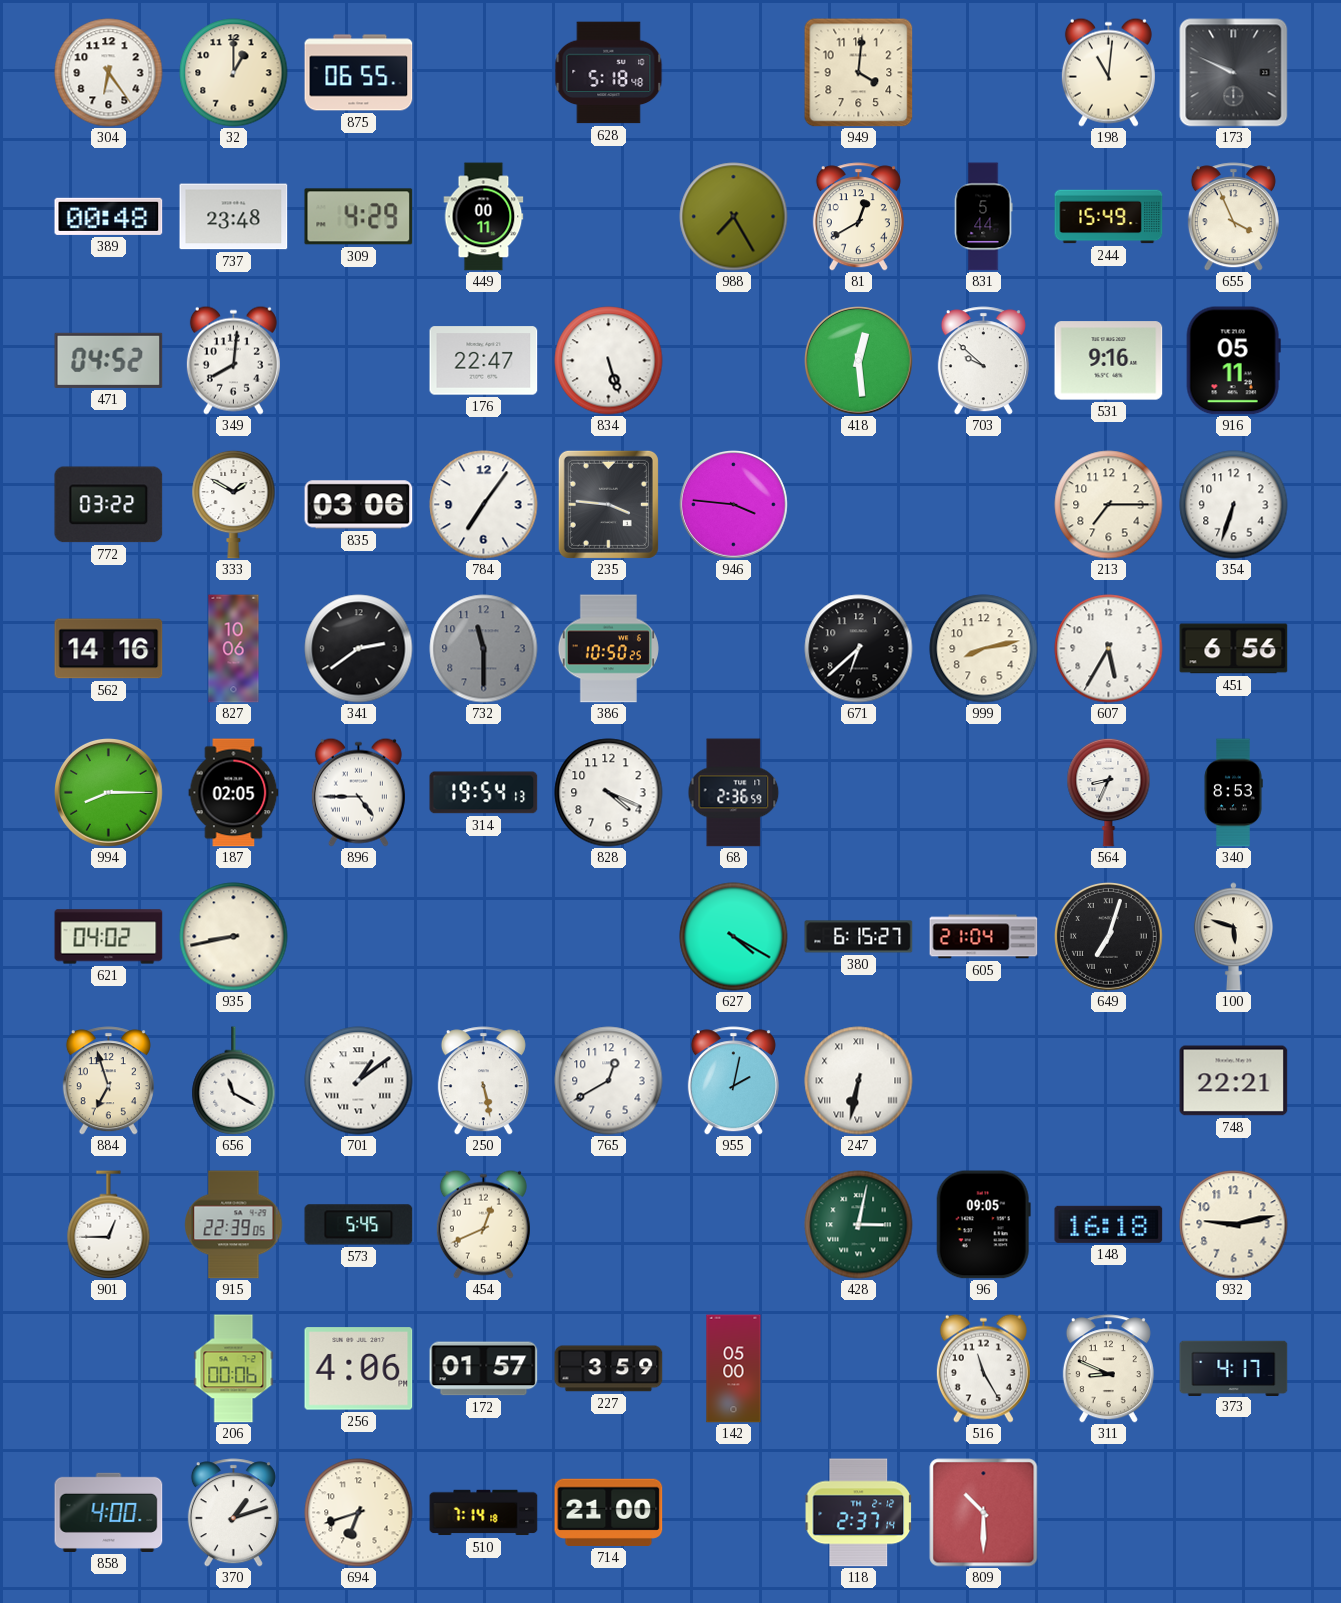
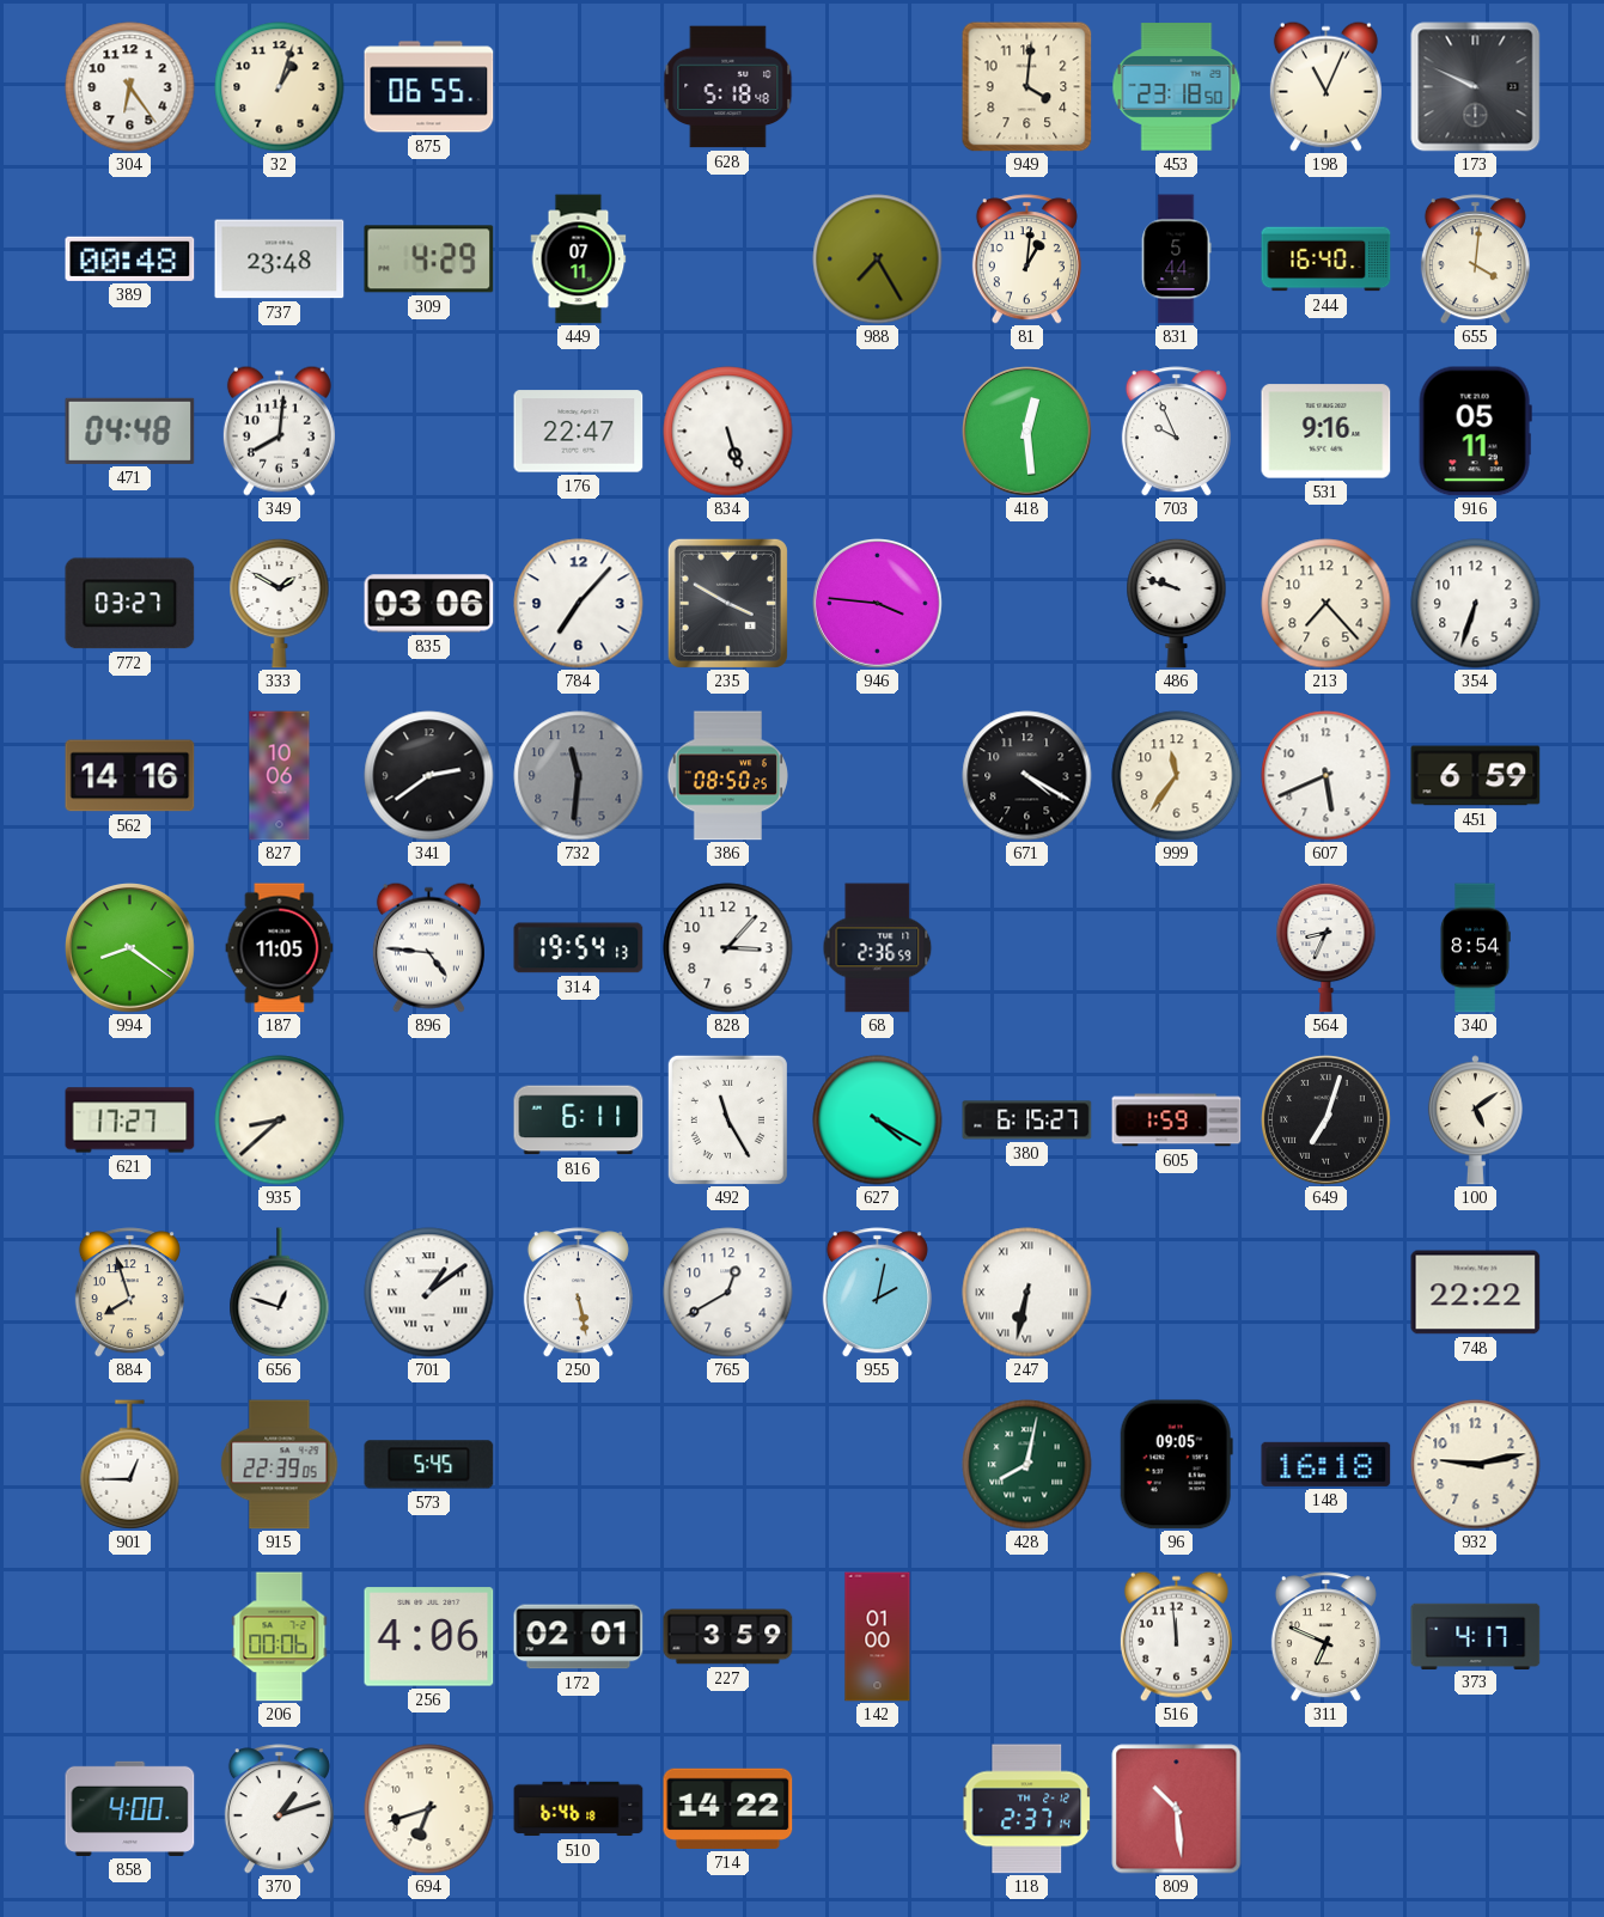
32: 1:00 -> 1:03 (280, 87)
453: none -> 23:18 (1177, 87)
198: 11:01 -> 11:04 (1325, 86)
449: 00:11 -> 07:11 (579, 260)
81: 12:40 -> 1:01 (1026, 260)
244: 15:49 -> 16:40 (1326, 260)
655: 3:56 -> 4:01 (1475, 260)
471: 04:52 -> 04:48 (130, 431)
703: 9:52 -> 9:56 (1176, 432)
772: 03:22 -> 03:27 (130, 604)
784: 7:06 -> 7:07 (579, 604)
235: 3:46 -> 3:50 (727, 603)
486: none -> 9:48 (1177, 603)
213: 7:15 -> 7:23 (1326, 604)
732: 11:30 -> 11:31 (579, 776)
386: 10:50 -> 08:50 (727, 776)
671: 6:38 -> 4:20 (1027, 776)
999: 8:13 -> 11:36 (1177, 776)
607: 5:35 -> 5:41 (1326, 776)
451: 6:56 -> 6:59 (1476, 776)
994: 8:15 -> 8:21 (130, 948)
187: 02:05 -> 11:05 (280, 948)
896: 4:45 -> 4:46 (428, 947)
828: 4:19 -> 3:07 (728, 948)
340: 8:53 -> 8:54 (1475, 948)
621: 04:02 -> 17:27 (130, 1121)
935: 8:43 -> 8:38 (280, 1121)
816: none -> 6:11 (579, 1121)
492: none -> 11:25 (727, 1119)
605: 21:04 -> 1:59 (1177, 1121)
100: 5:48 -> 5:09 (1475, 1121)
884: 6:57 -> 7:57 (129, 1293)
656: 11:20 -> 12:48 (280, 1293)
748: 22:21 -> 22:22 (1476, 1293)
454: 12:41 -> none (483, 1224)
428: 3:02 -> 8:02 (1027, 1465)
172: 01:57 -> 02:01 (579, 1637)
142: 05:00 -> 01:00 (878, 1637)
516: 11:25 -> 11:59 (1176, 1636)
311: 8:49 -> 6:49 (1325, 1637)
510: 7:14 -> 6:46 (579, 1809)
714: 21:00 -> 14:22 (728, 1808)
809: 10:30 -> 10:29 (1177, 1809)
